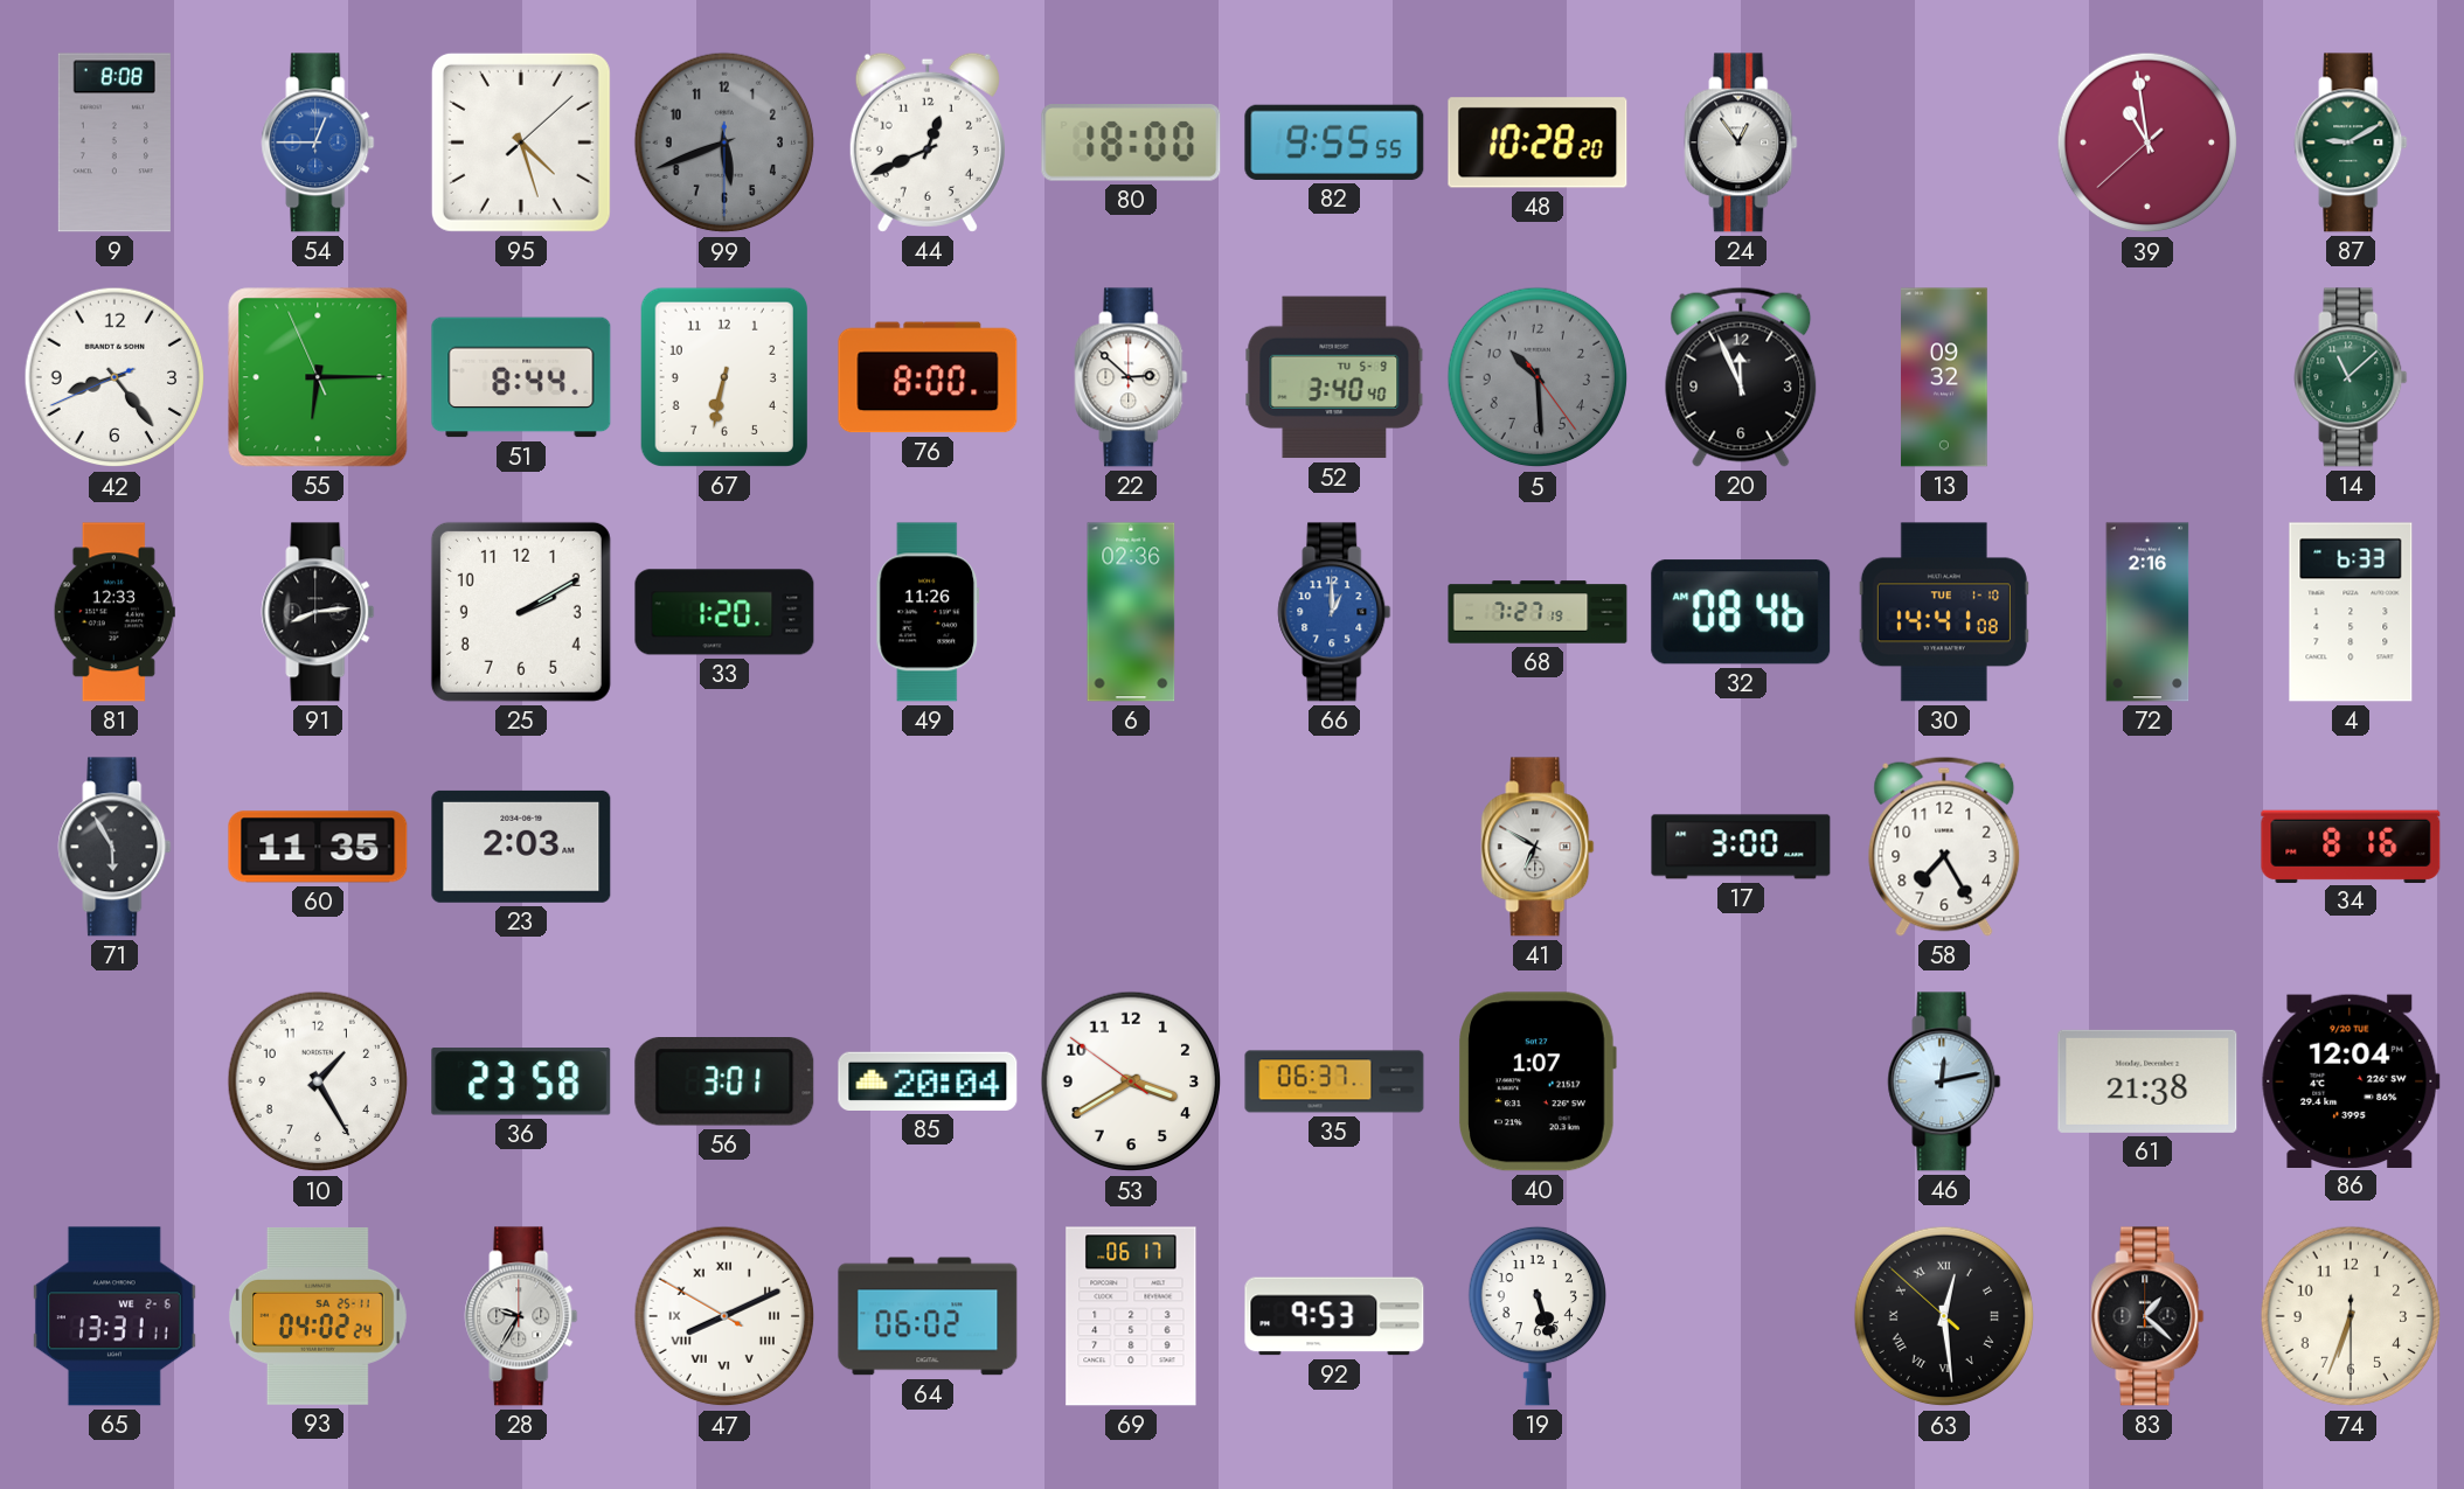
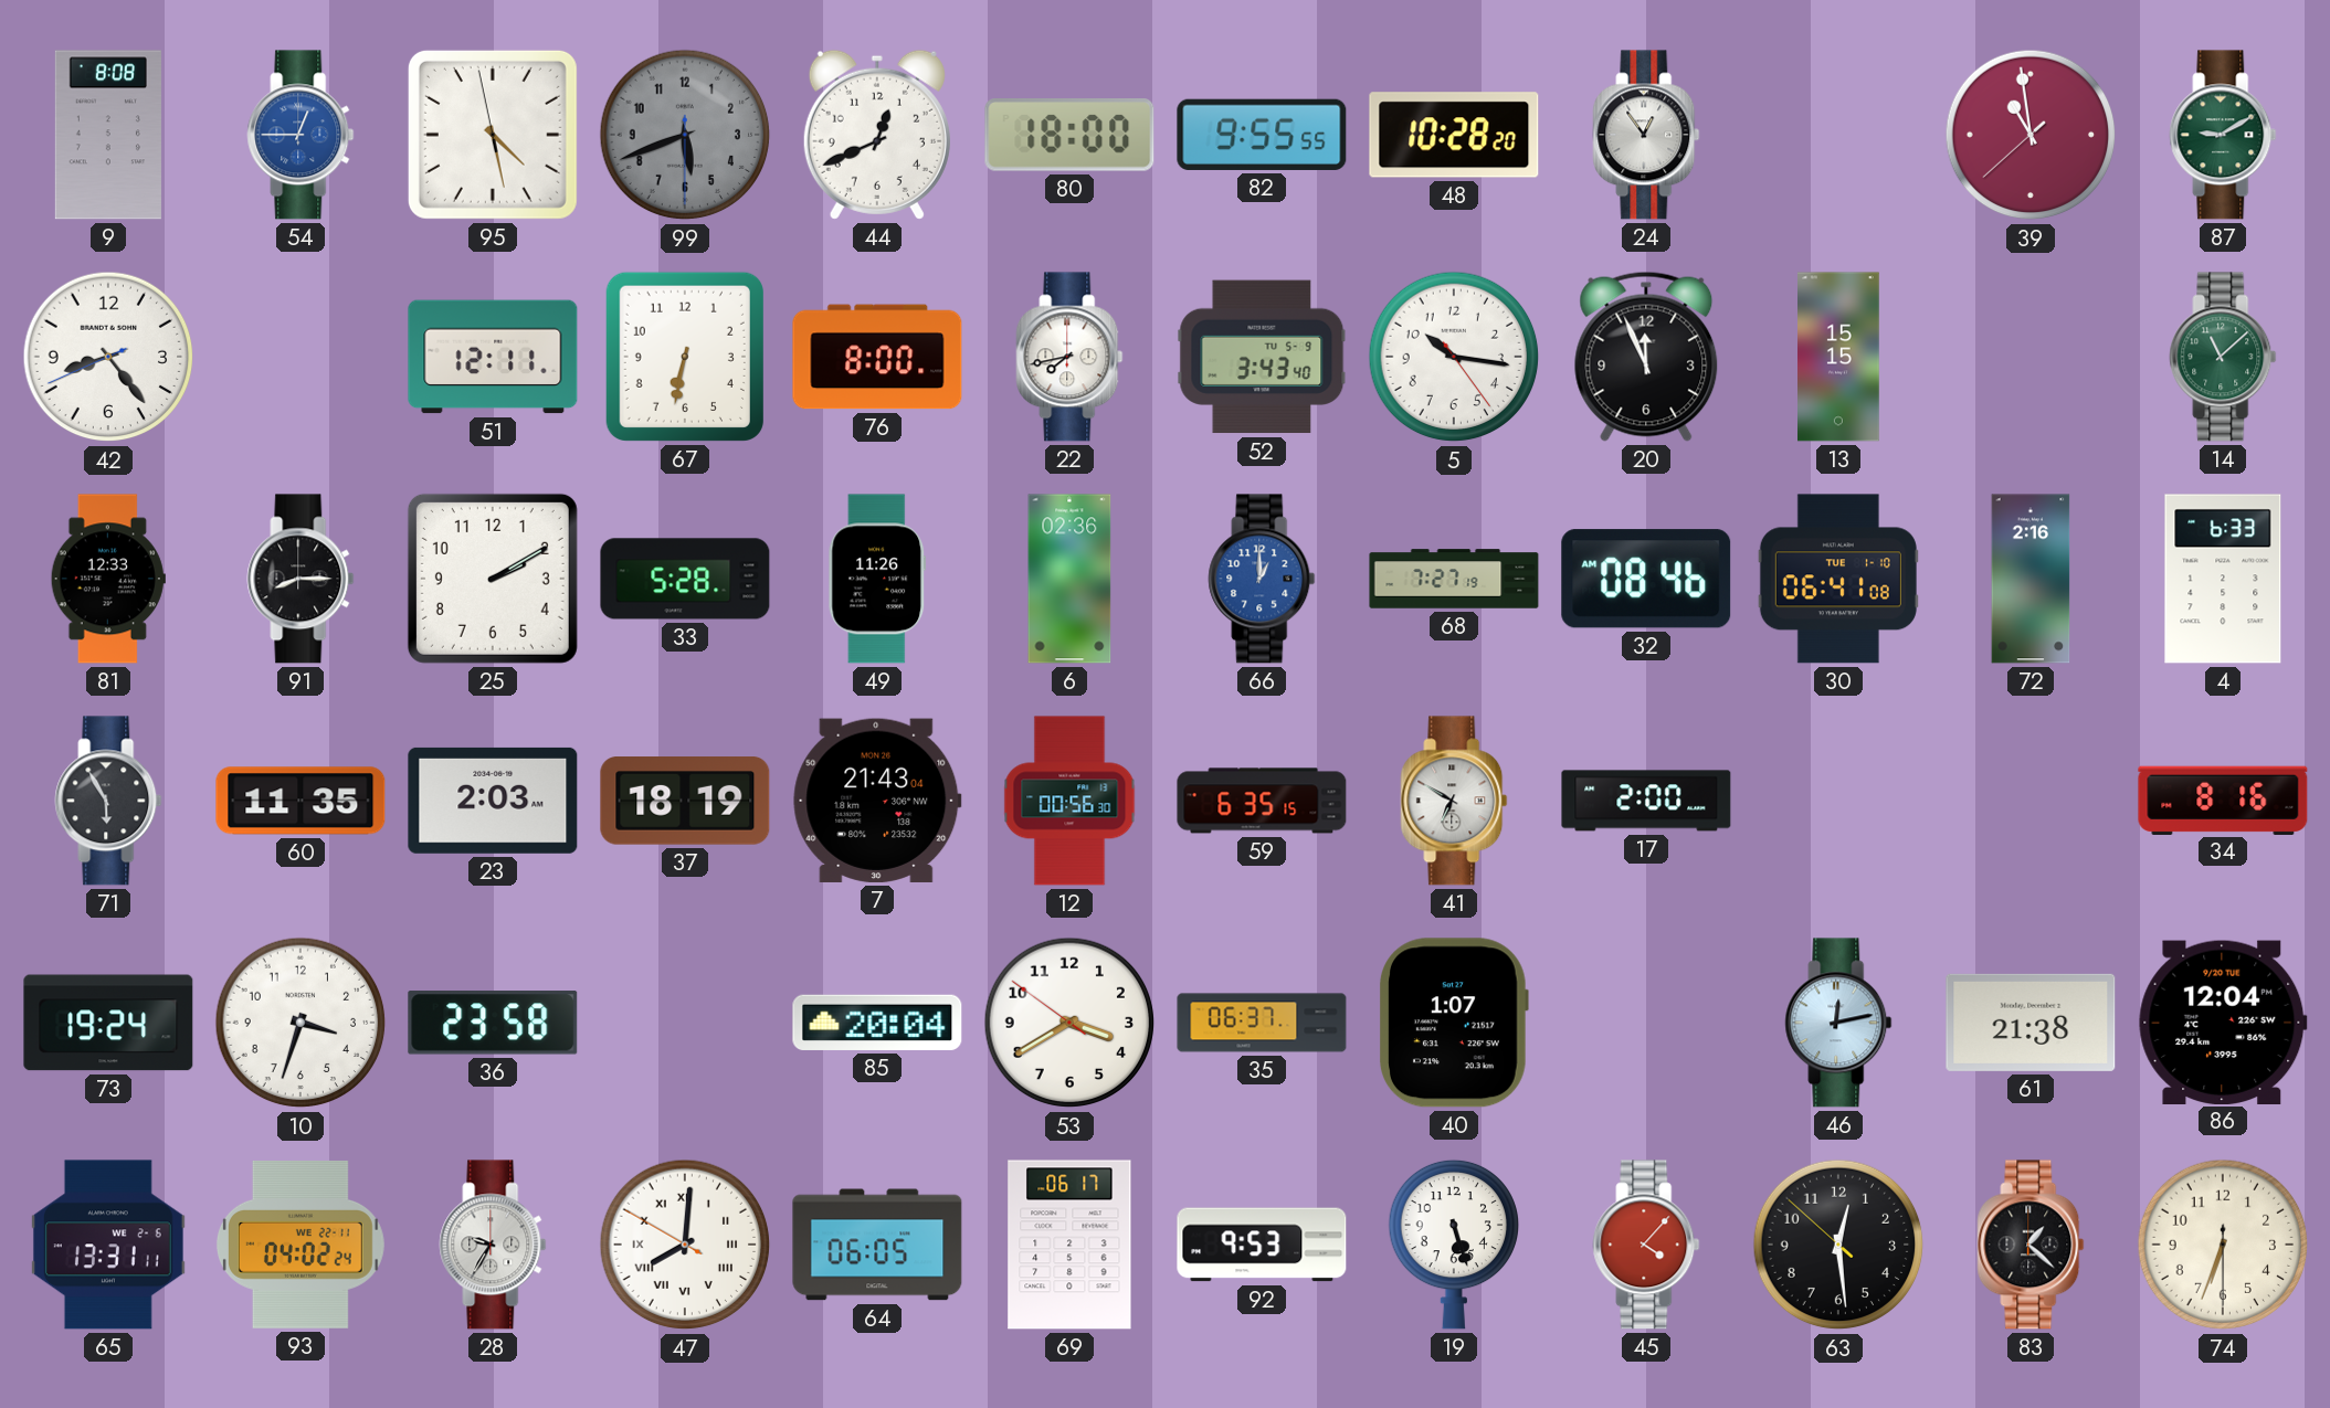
95: 4:27:08 -> 4:27:58 (493, 135)
55: 6:14 -> none (318, 377)
51: 8:44 -> 12:11 (493, 357)
22: 2:52 -> 7:43 (1069, 357)
52: 3:40 -> 3:43 (1262, 357)
5: 10:29 -> 10:16 (1454, 357)
5 dial: grey -> white (1454, 357)
13: 09:32 -> 15:15 (1839, 357)
91: 8:14 -> 8:15 (301, 579)
33: 1:20 -> 5:28 (685, 579)
30: 14:41 -> 06:41 (1838, 579)
37: none -> 18:19 (685, 801)
7: none -> 21:43 (877, 801)
12: none -> 00:56 (1069, 801)
59: none -> 6:35 (1262, 801)
17: 3:00 -> 2:00 (1646, 801)
58: 7:25 -> none (1944, 847)
73: none -> 19:24 (108, 1023)
10: 1:25 -> 3:33 (301, 1023)
56: 3:01 -> none (724, 1083)
93 date: SA 25-11 -> WE 22-11 (301, 1245)
47: 8:10 -> 8:00 (685, 1245)
64: 06:02 -> 06:05 (877, 1245)
45: none -> 4:07 (1646, 1245)
63 numerals: Roman -> Arabic (1838, 1245)
